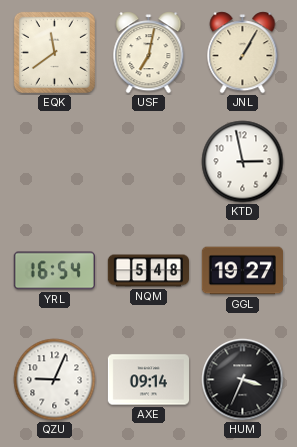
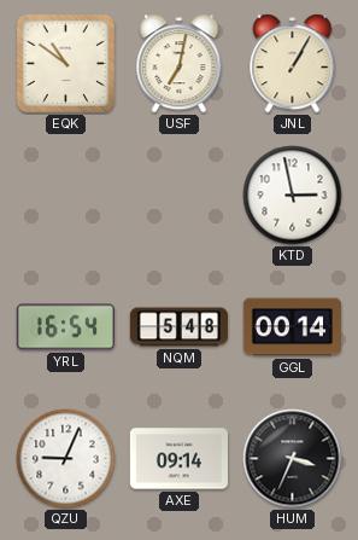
EQK: 11:39 -> 10:51 (65, 63)
GGL: 19:27 -> 00:14 (292, 327)
